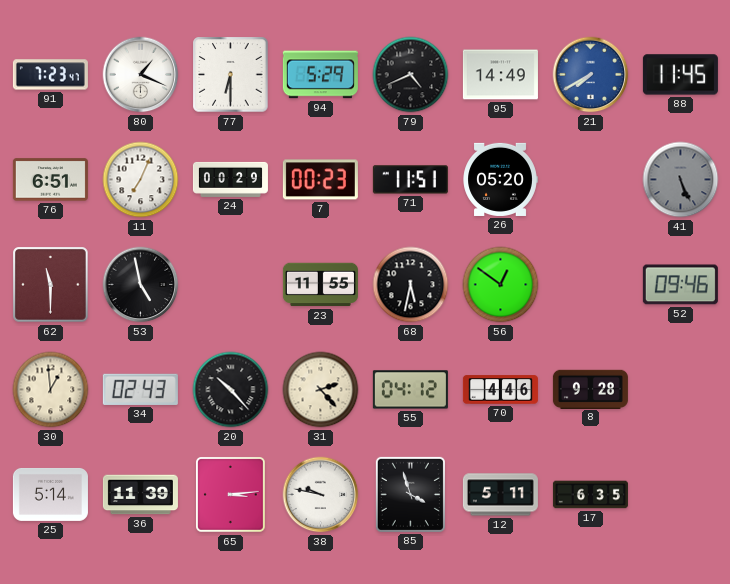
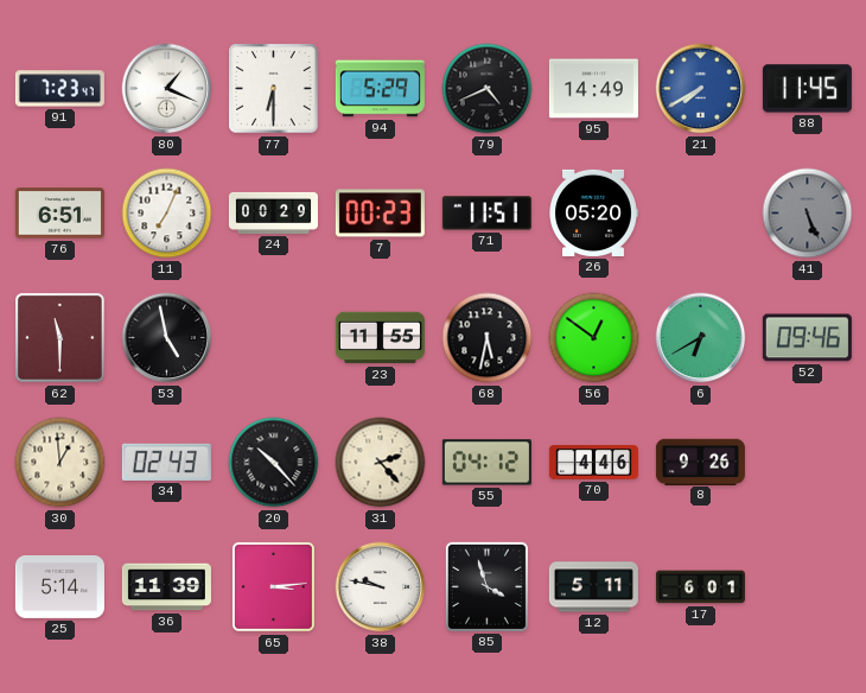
6: none -> 6:40 (701, 338)
8: 9:28 -> 9:26 (700, 462)
17: 6:35 -> 6:01 (700, 587)
